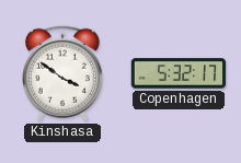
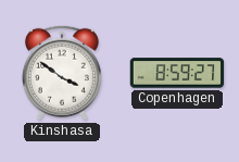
Copenhagen: 5:32 -> 8:59 (177, 73)
